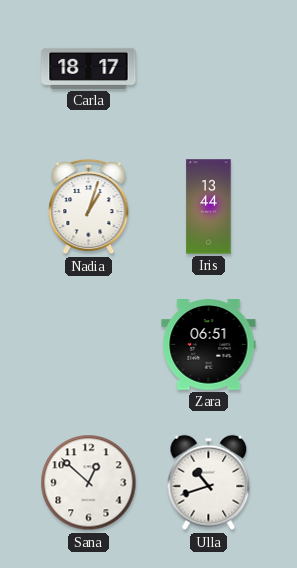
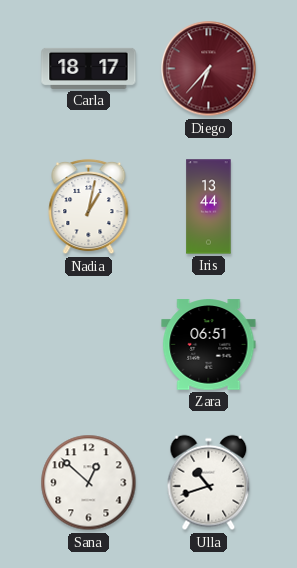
Diego: none -> 6:37 (209, 69)
Nadia: 1:03 -> 1:02 (89, 207)
